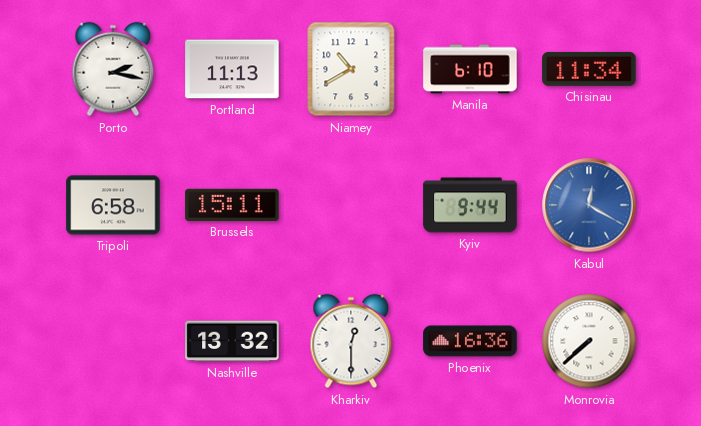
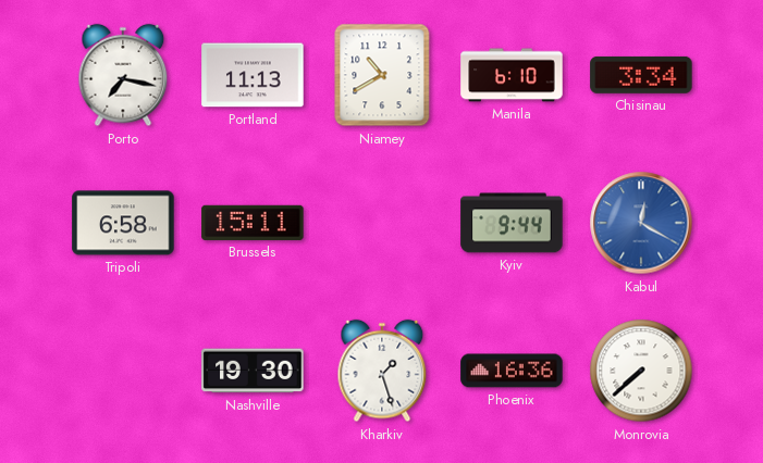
Porto: 2:17 -> 7:17 (123, 75)
Chisinau: 11:34 -> 3:34 (641, 75)
Nashville: 13:32 -> 19:30 (253, 371)
Kharkiv: 12:30 -> 1:27 (382, 371)
